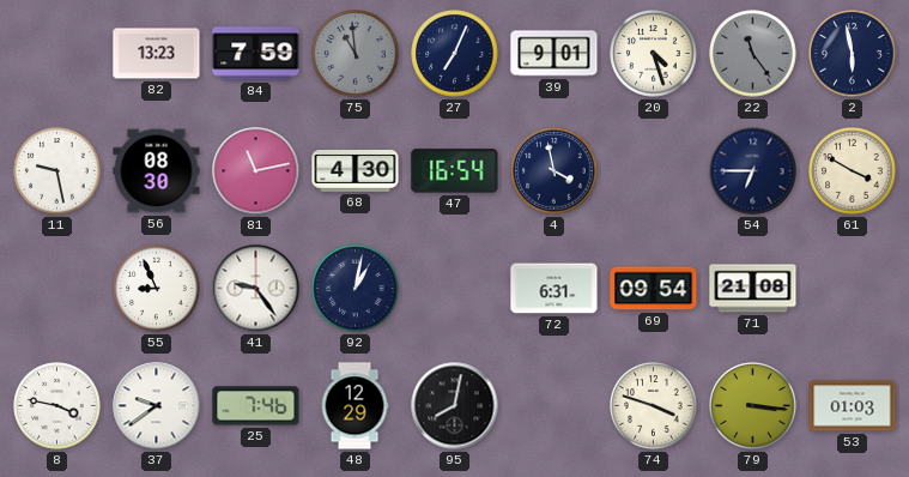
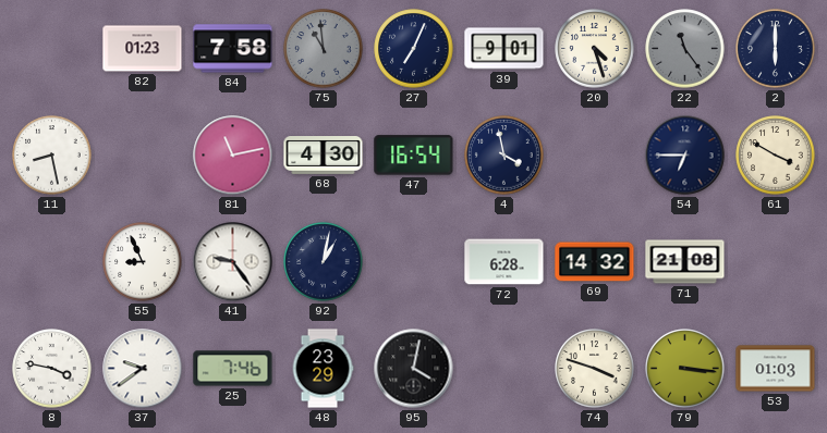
82: 13:23 -> 01:23 (143, 49)
84: 7:59 -> 7:58 (233, 49)
2: 5:58 -> 6:00 (776, 49)
11: 9:28 -> 8:28 (52, 156)
56: 08:30 -> none (157, 171)
72: 6:31 -> 6:28 (504, 262)
69: 09:54 -> 14:32 (595, 262)
48: 12:29 -> 23:29 (323, 369)
95: 8:02 -> 4:02 (414, 369)
